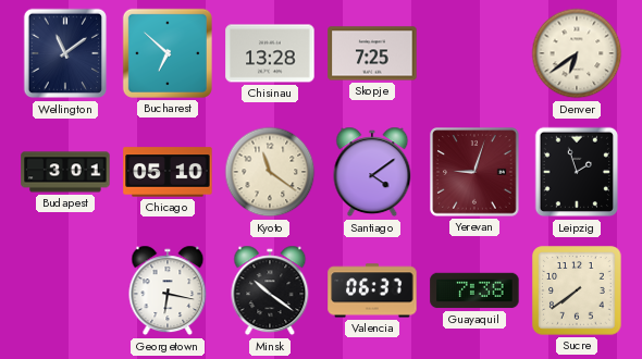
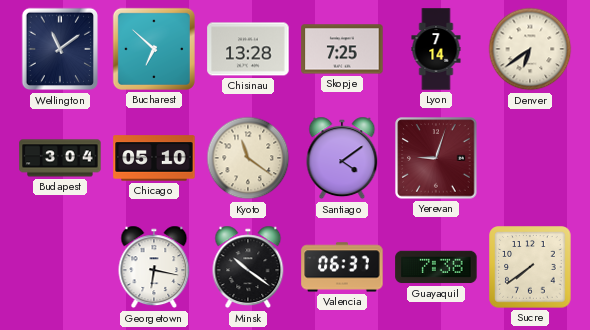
Lyon: none -> 7:14 (436, 49)
Budapest: 3:01 -> 3:04 (60, 158)
Leipzig: 1:57 -> none (577, 172)
